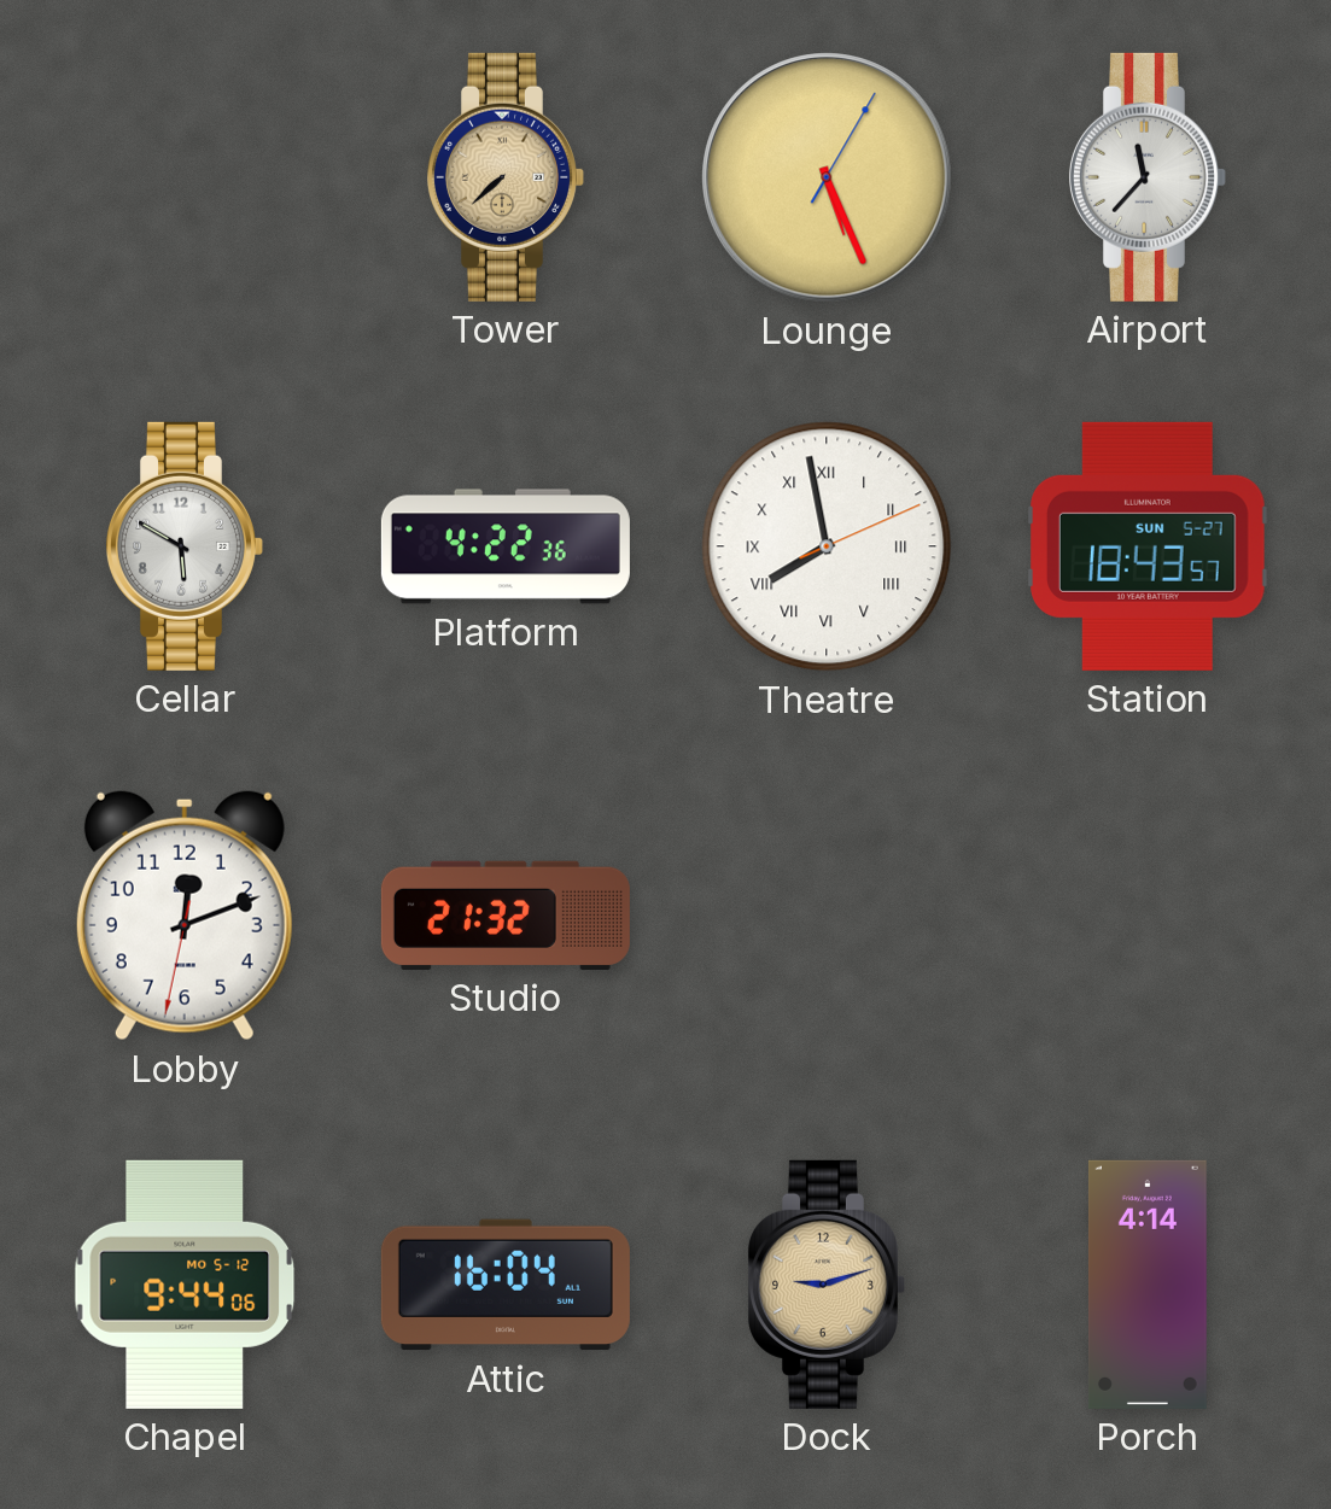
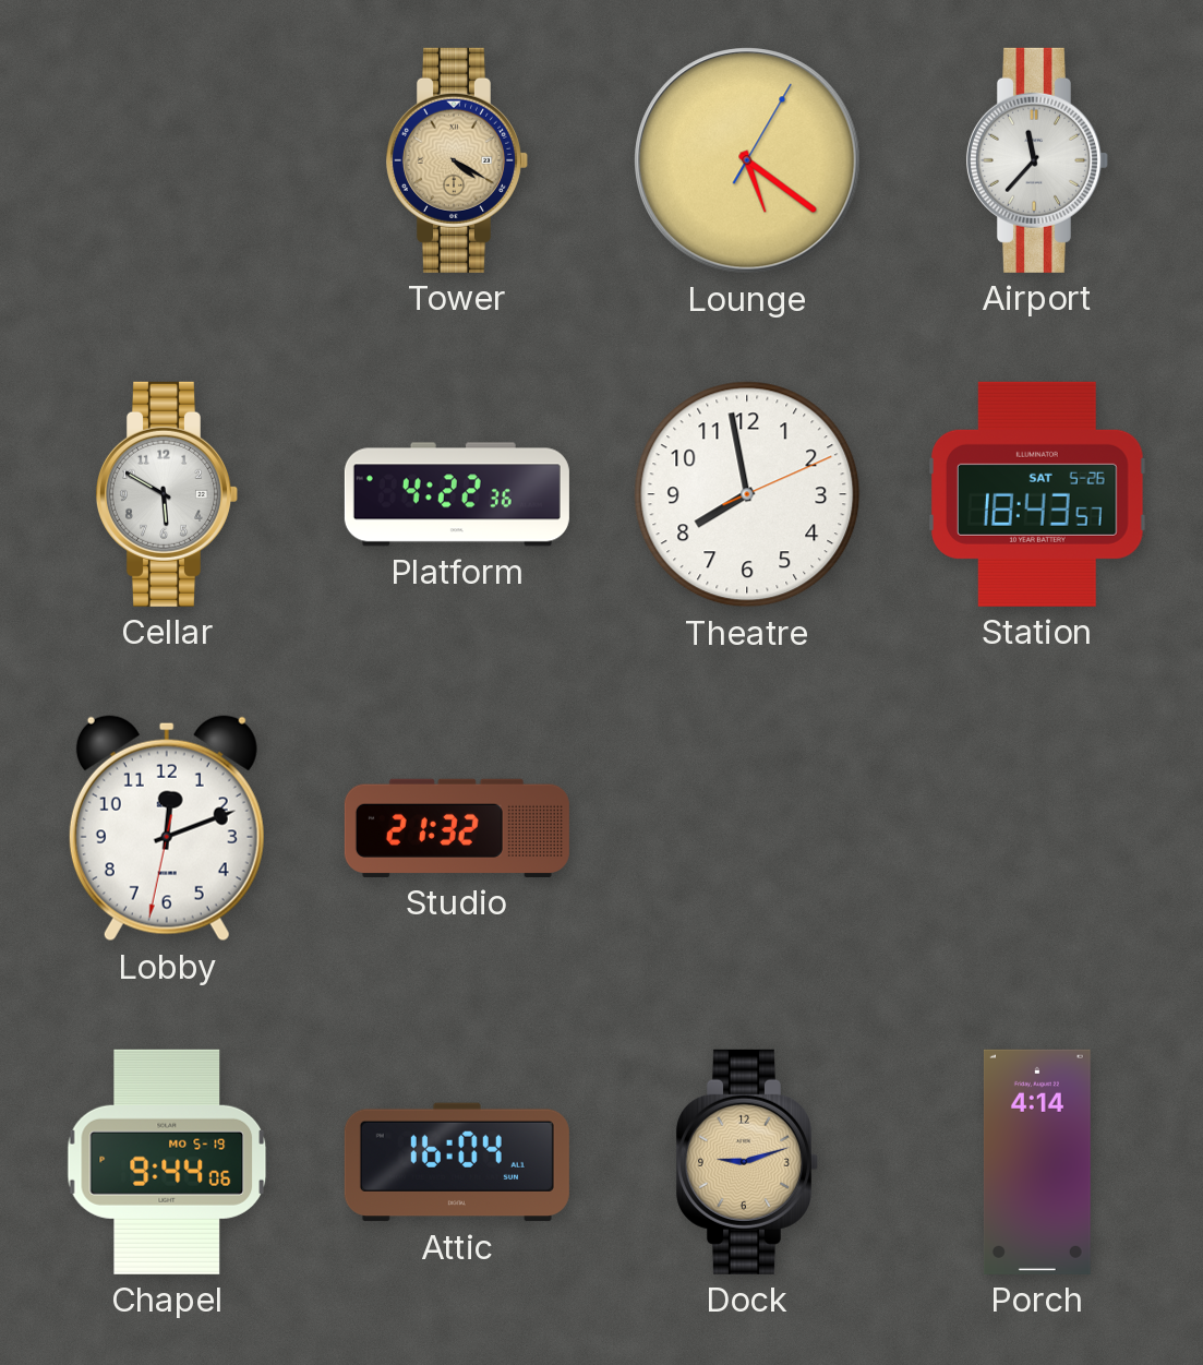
Tower: 7:38 -> 4:20 (456, 160)
Lounge: 5:26 -> 5:21 (747, 160)
Theatre numerals: Roman -> Arabic (747, 494)
Station date: SUN 5-27 -> SAT 5-26 (1038, 494)
Chapel date: MO 5-12 -> MO 5-19 (167, 1162)
